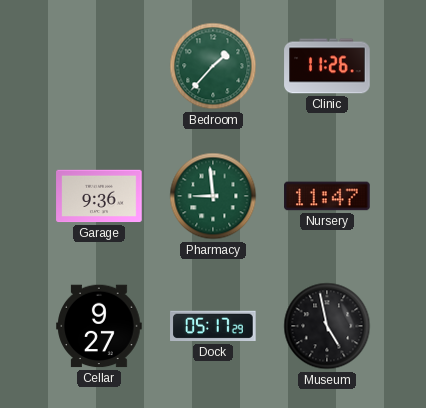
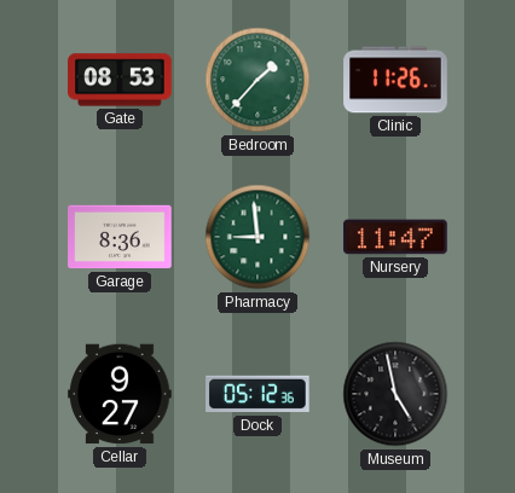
Gate: none -> 08:53 (120, 80)
Garage: 9:36 -> 8:36 (120, 237)
Dock: 05:17 -> 05:12 (257, 394)
